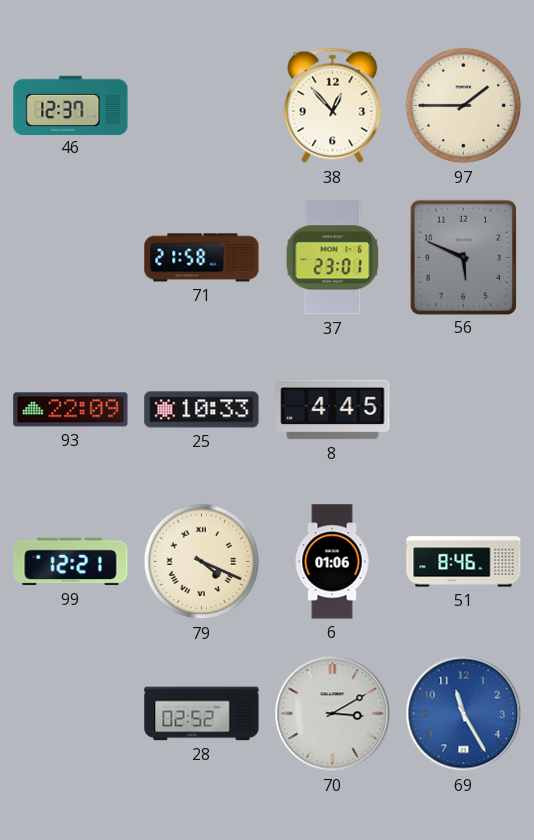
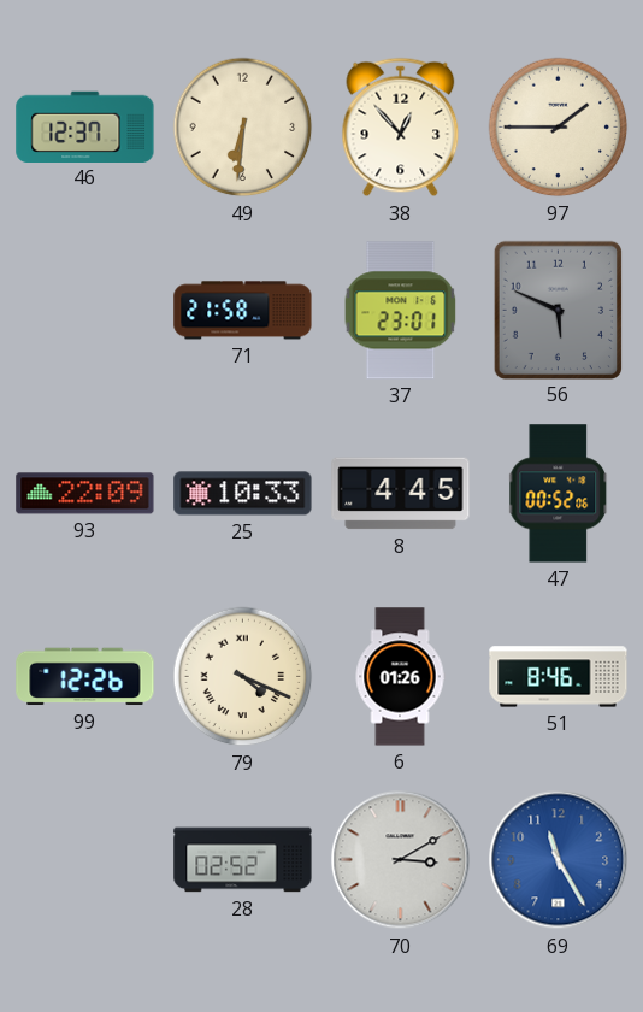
49: none -> 6:31 (243, 128)
47: none -> 00:52 (559, 494)
99: 12:21 -> 12:26 (85, 677)
6: 01:06 -> 01:26 (400, 677)
